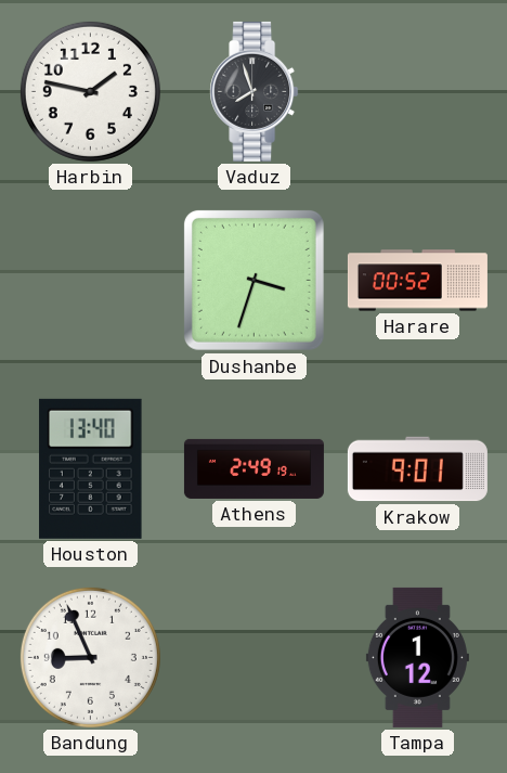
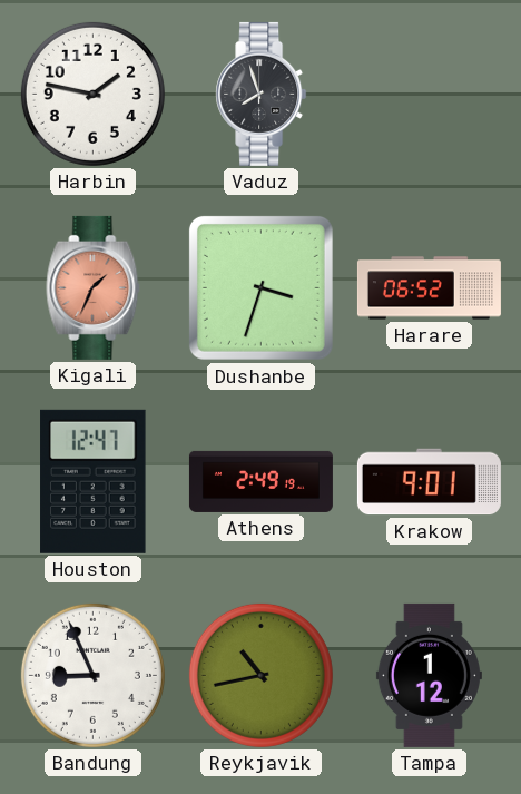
Kigali: none -> 1:34 (94, 287)
Harare: 00:52 -> 06:52 (429, 288)
Houston: 13:40 -> 12:47 (94, 481)
Reykjavik: none -> 10:43 (260, 675)
